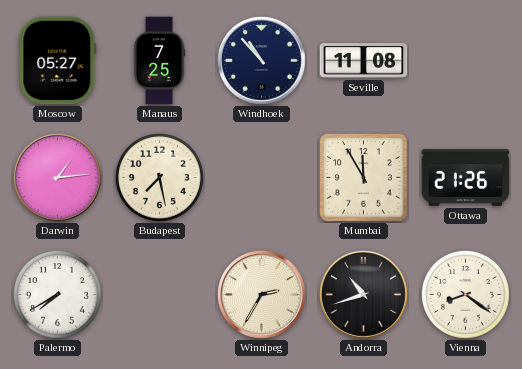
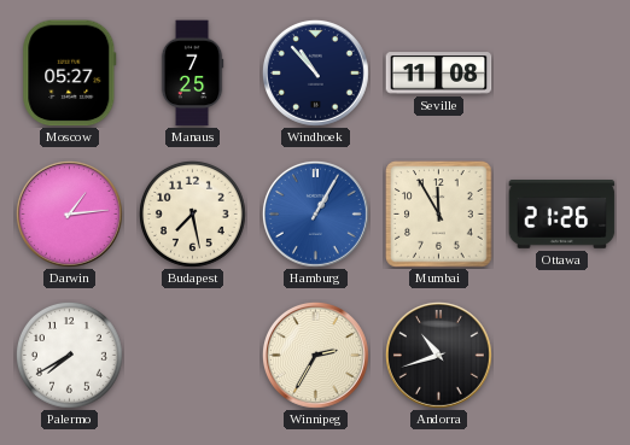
Hamburg: none -> 1:05 (315, 213)
Vienna: 8:21 -> none (465, 294)
